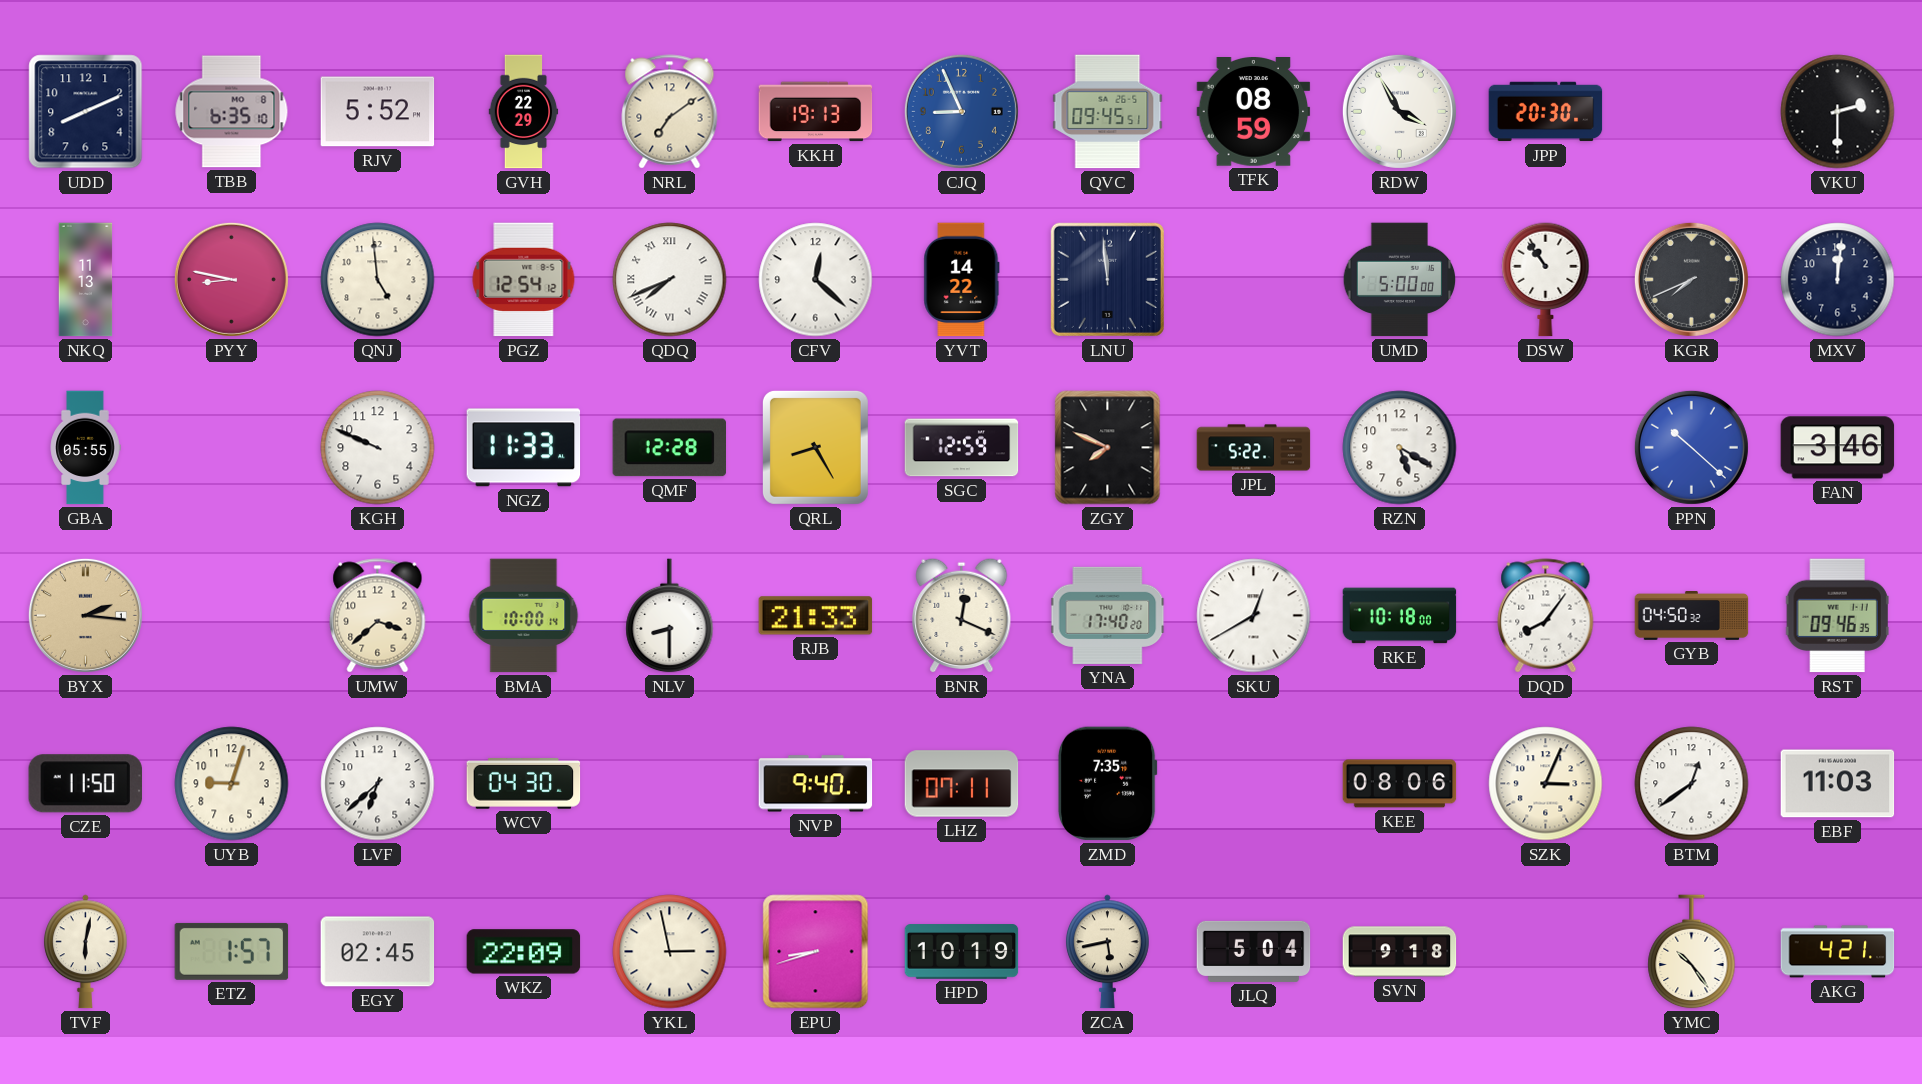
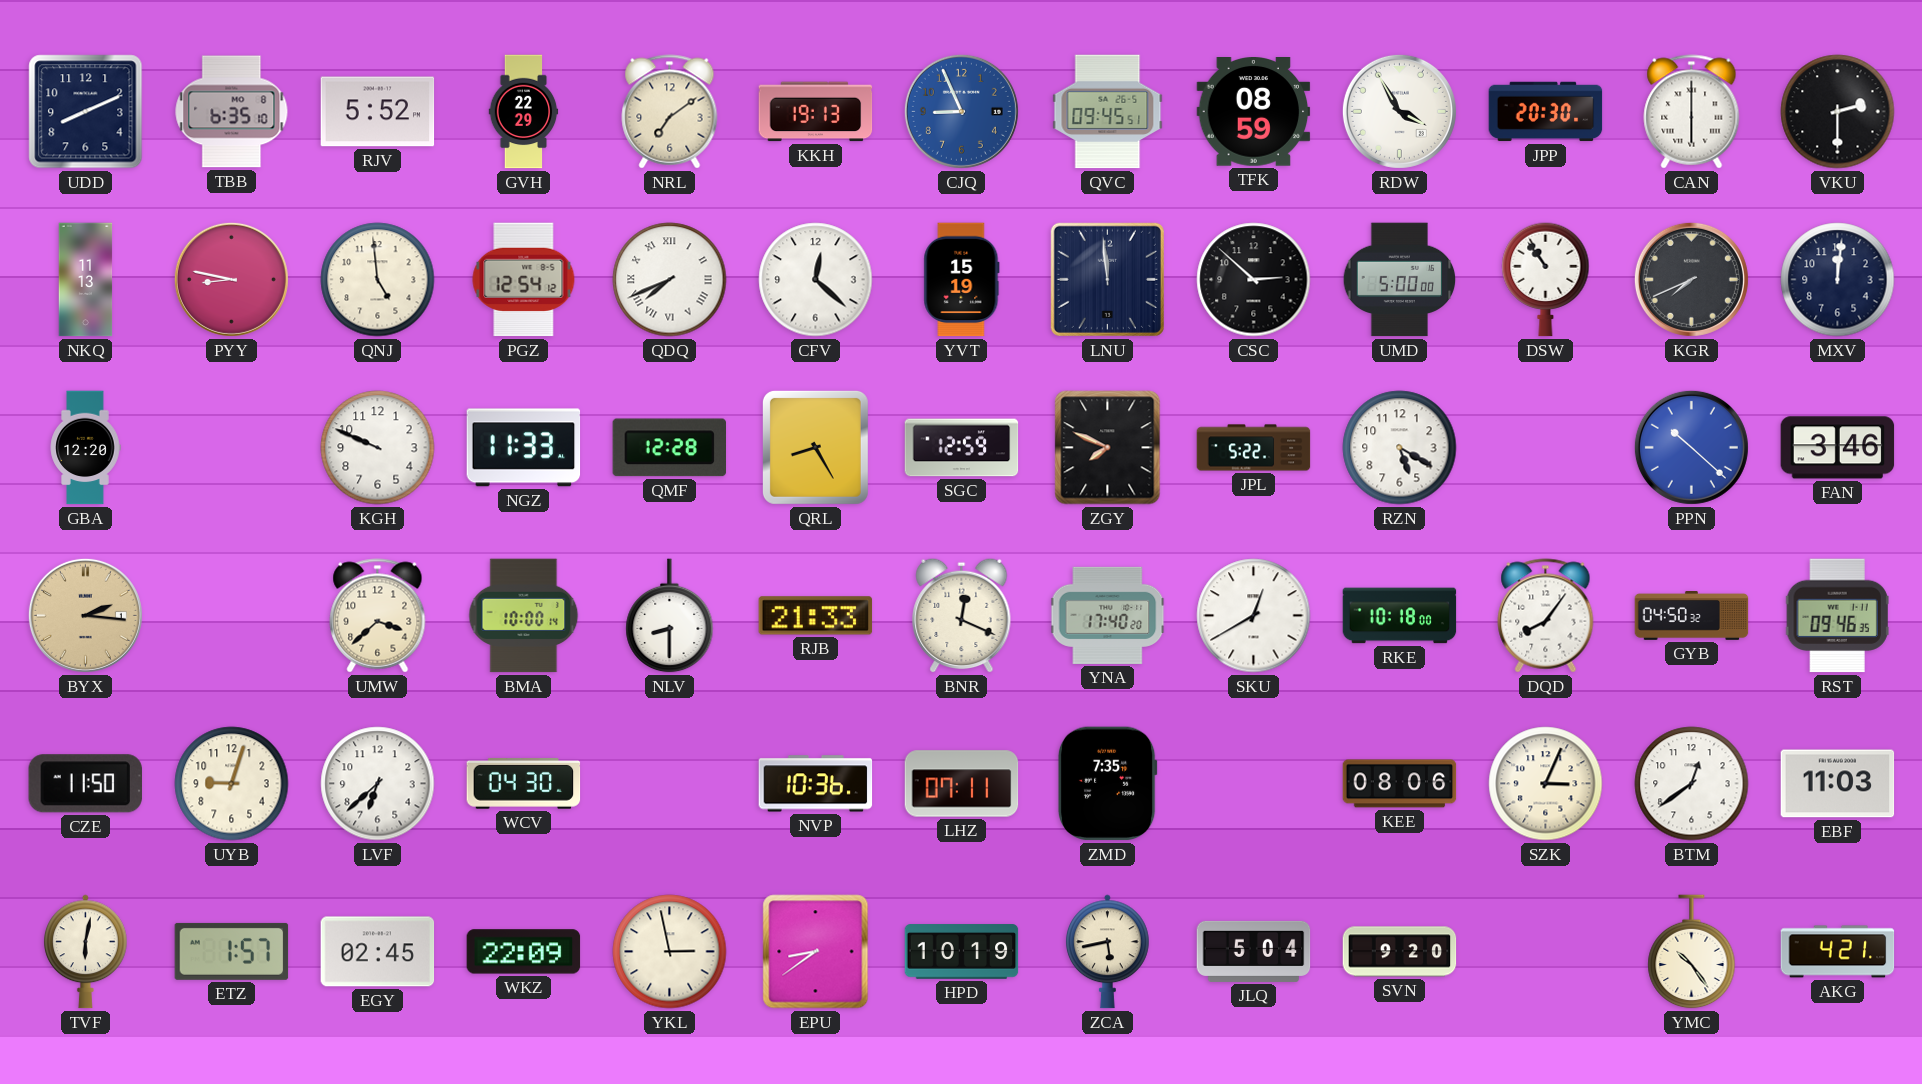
CAN: none -> 6:00 (1692, 112)
YVT: 14:22 -> 15:19 (962, 280)
CSC: none -> 2:52 (1254, 280)
GBA: 05:55 -> 12:20 (85, 448)
NVP: 9:40 -> 10:36 (816, 784)
EPU: 8:42 -> 8:39 (816, 952)
SVN: 9:18 -> 9:20 (1400, 952)
